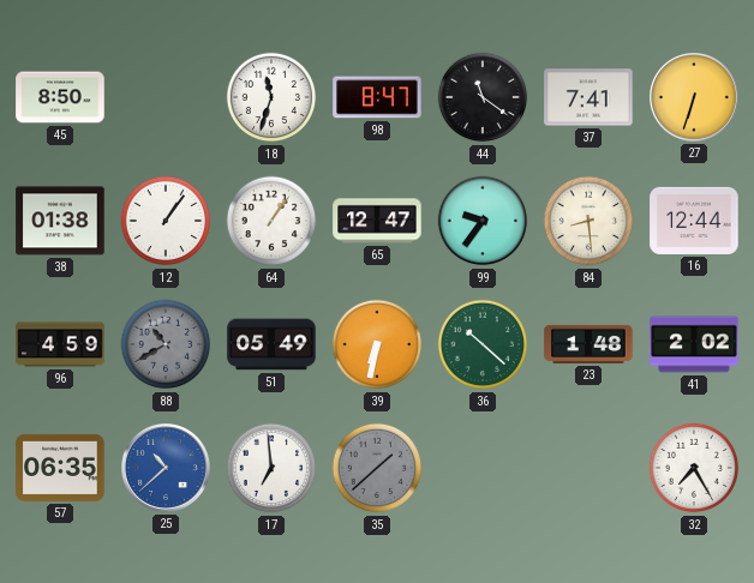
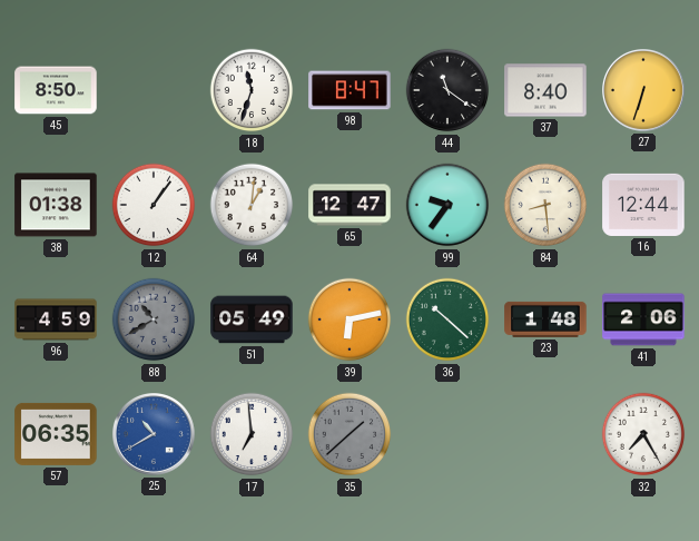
37: 7:41 -> 8:40 (545, 90)
64: 1:06 -> 1:01 (252, 205)
39: 6:32 -> 6:13 (349, 319)
41: 2:02 -> 2:06 (643, 319)
25: 10:38 -> 10:40 (155, 435)
